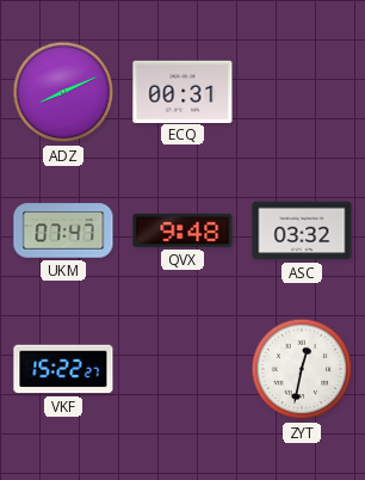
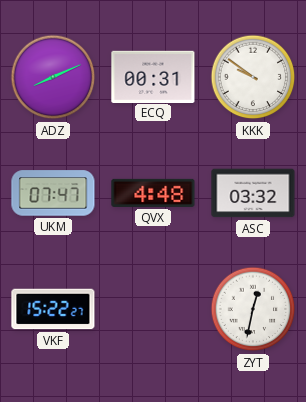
KKK: none -> 9:51 (253, 77)
QVX: 9:48 -> 4:48 (153, 193)
